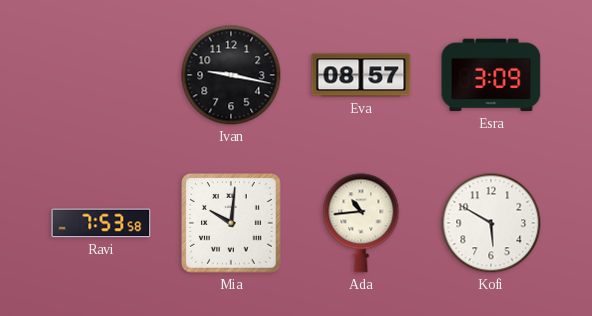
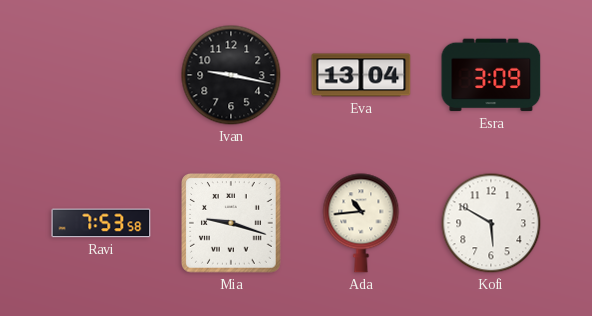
Eva: 08:57 -> 13:04 (361, 75)
Mia: 10:01 -> 9:18 (231, 223)
